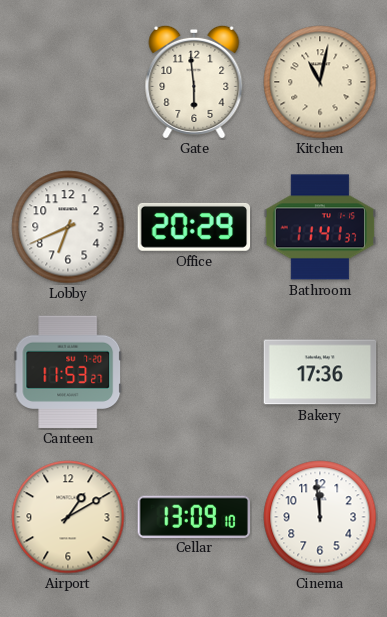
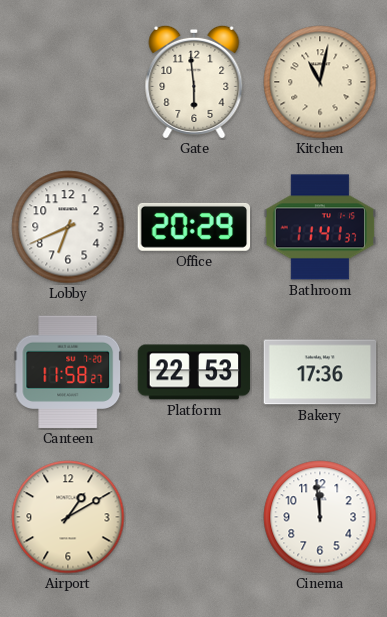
Canteen: 11:53 -> 11:58 (68, 372)
Platform: none -> 22:53 (194, 372)
Cellar: 13:09 -> none (193, 516)
